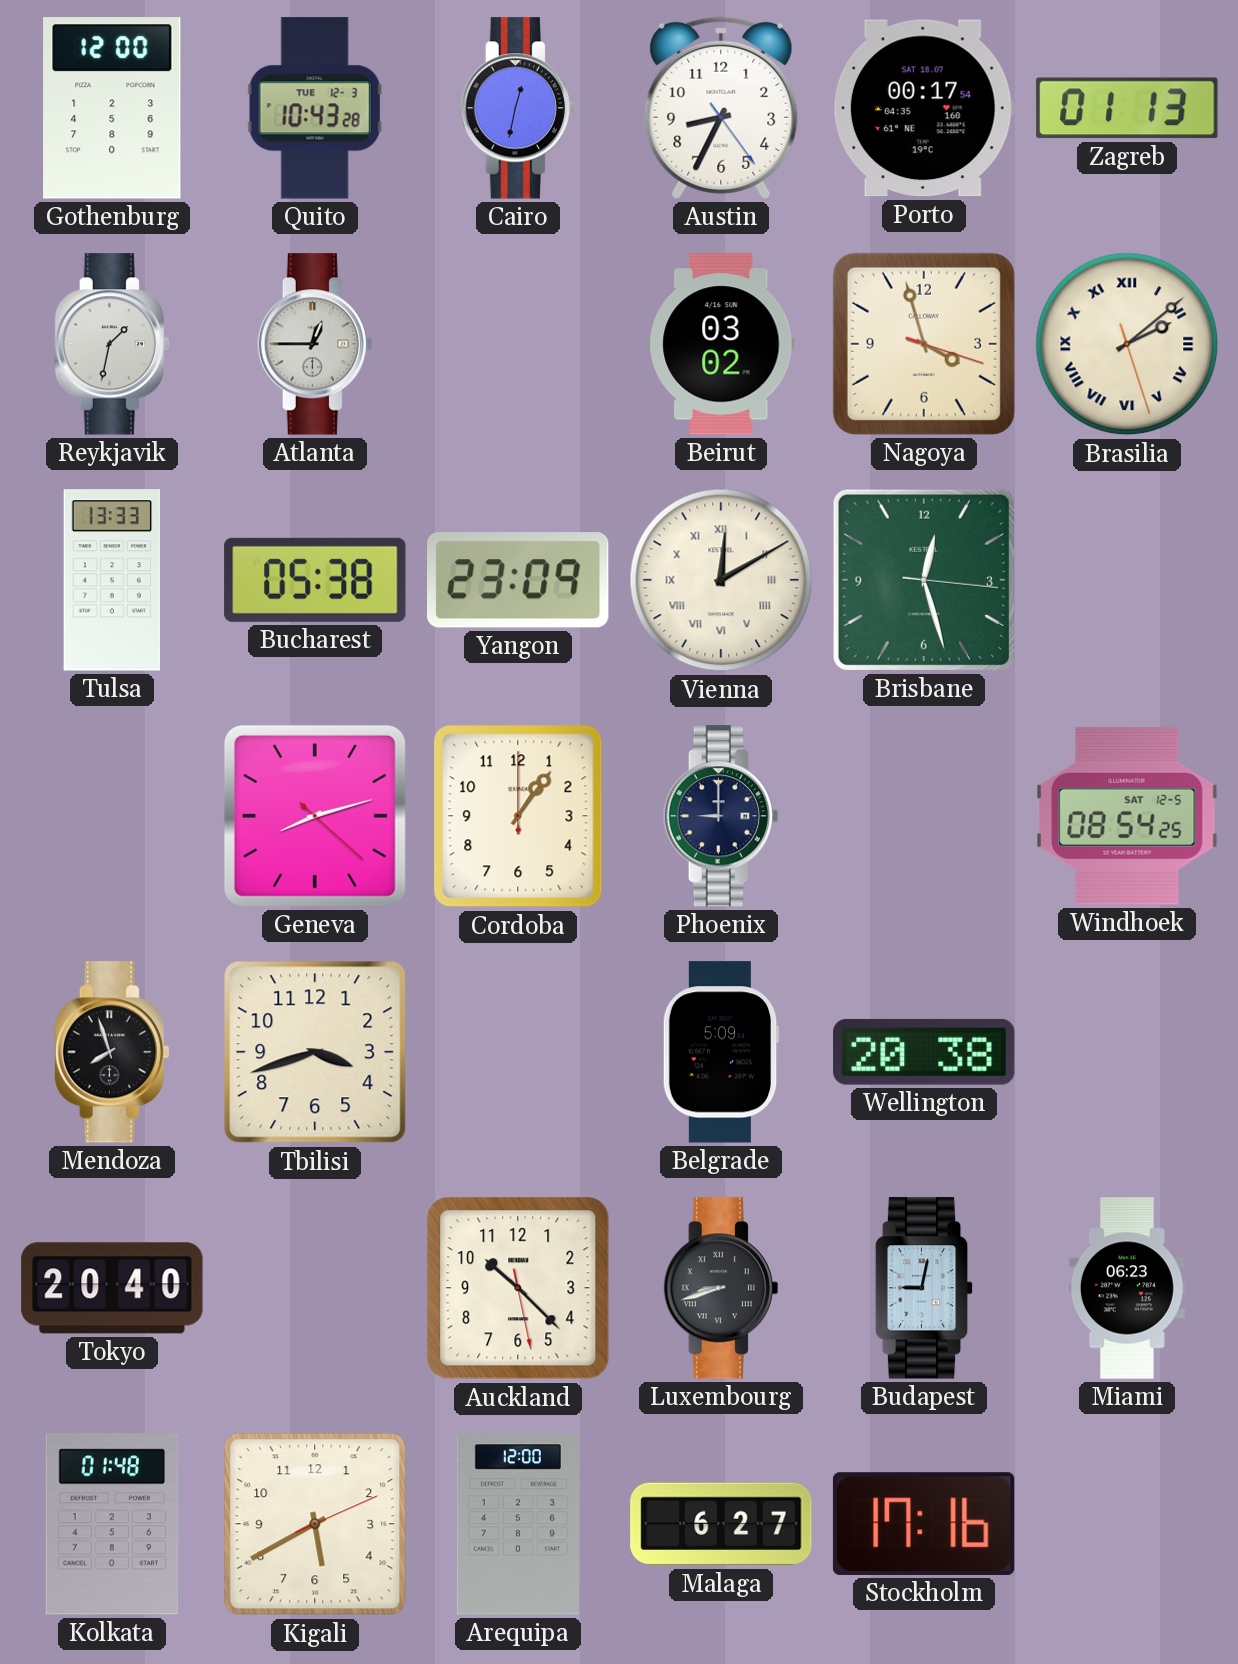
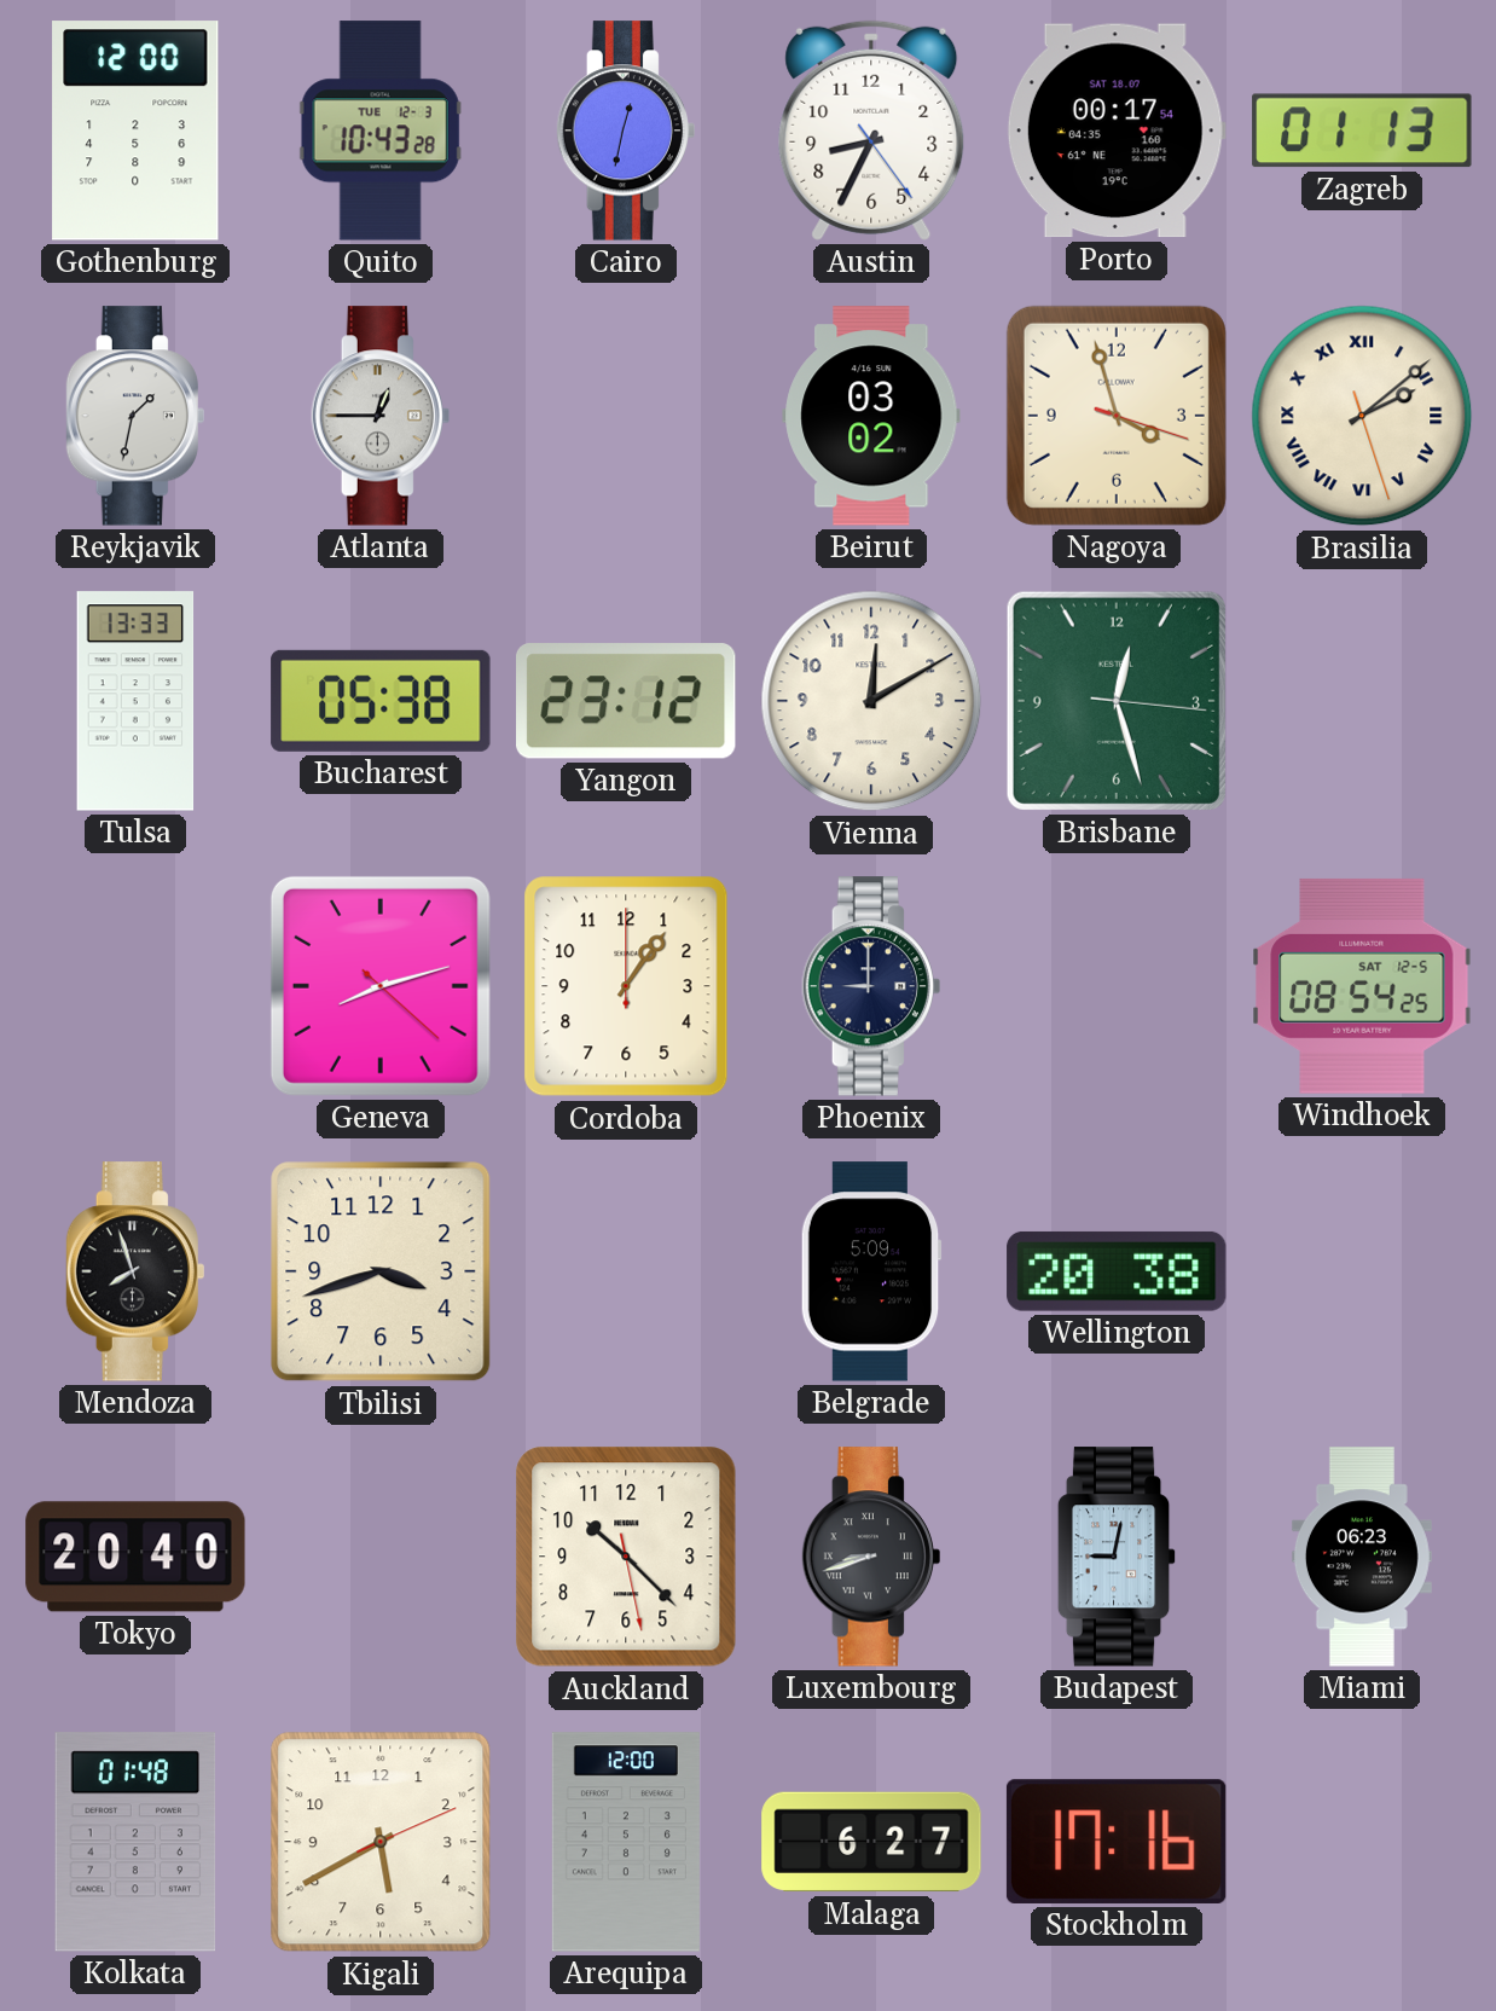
Yangon: 23:09 -> 23:12 (627, 701)
Vienna numerals: Roman -> Arabic (871, 701)
